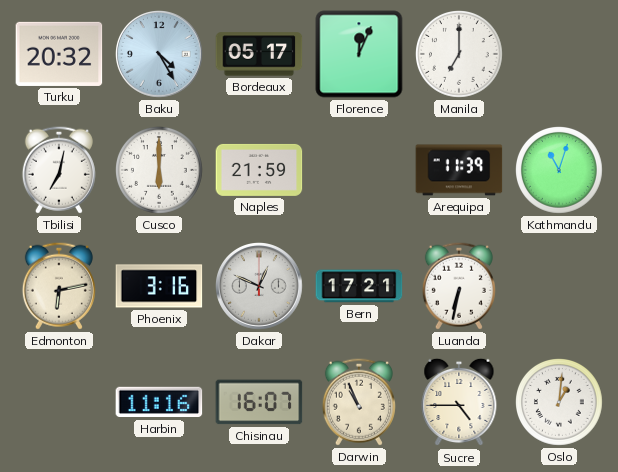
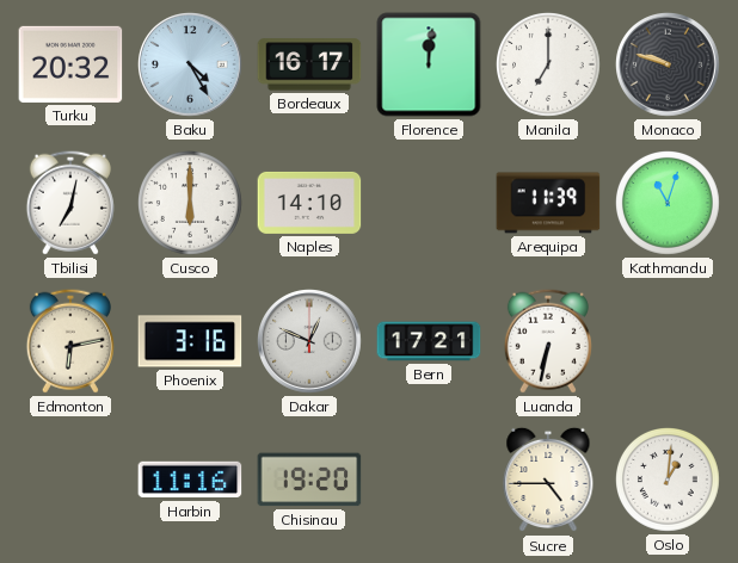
Bordeaux: 05:17 -> 16:17 (309, 64)
Florence: 12:04 -> 12:01 (429, 64)
Monaco: none -> 9:48 (669, 66)
Naples: 21:59 -> 14:10 (309, 203)
Chisinau: 16:07 -> 19:20 (309, 480)
Darwin: 10:56 -> none (359, 402)
